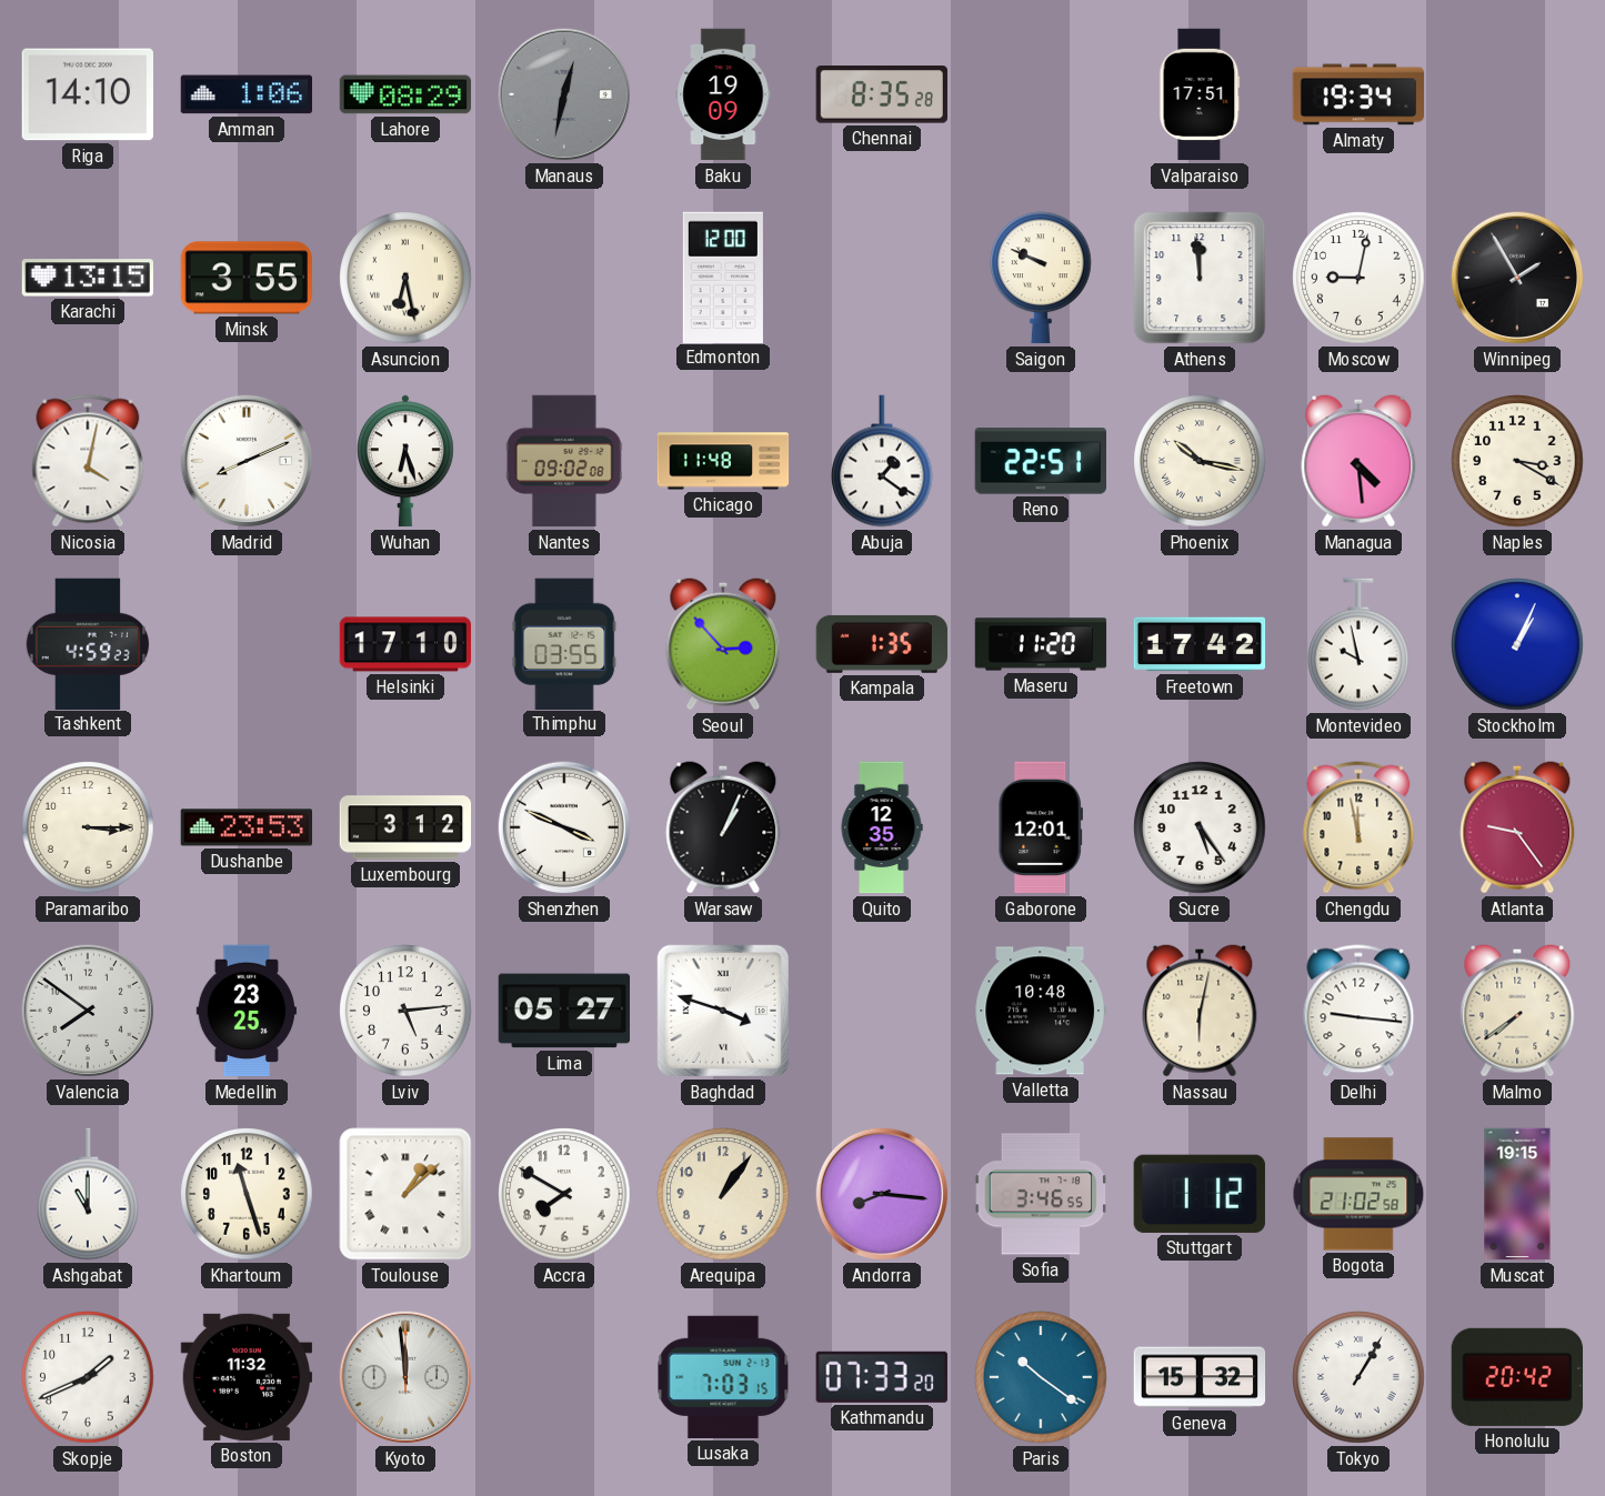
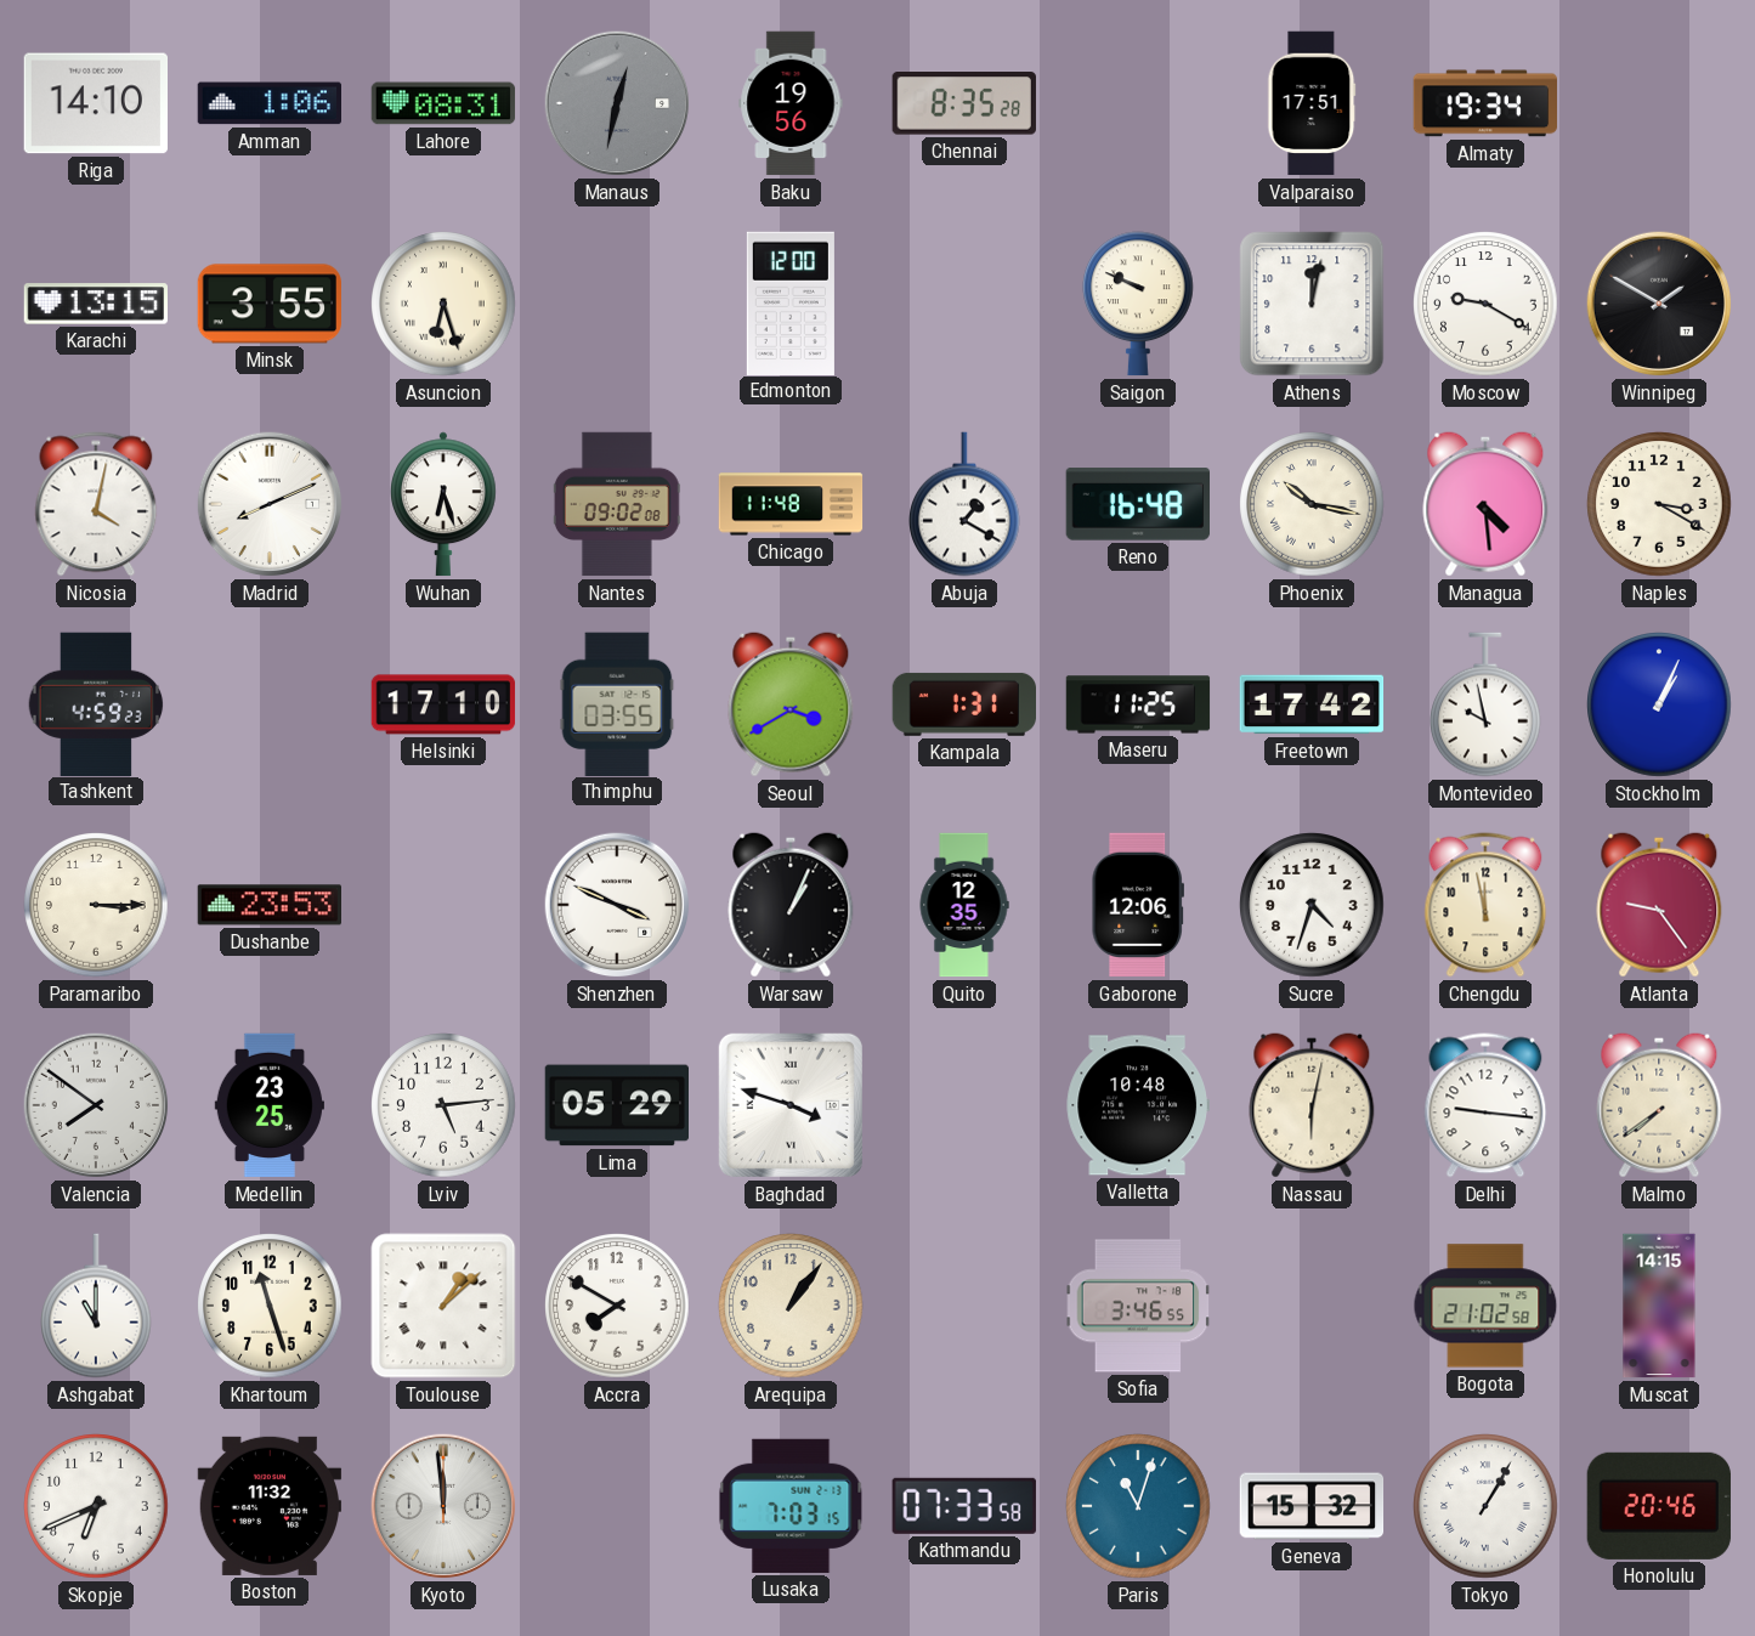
Lahore: 08:29 -> 08:31 (443, 103)
Baku: 19:09 -> 19:56 (791, 103)
Asuncion: 6:28 -> 6:27 (443, 304)
Athens: 11:59 -> 12:02 (1312, 304)
Moscow: 9:02 -> 9:20 (1485, 304)
Winnipeg: 1:55 -> 1:50 (1659, 304)
Abuja: 1:21 -> 1:20 (966, 504)
Reno: 22:51 -> 16:48 (1137, 504)
Seoul: 2:53 -> 3:40 (791, 704)
Kampala: 1:35 -> 1:31 (964, 704)
Maseru: 11:20 -> 11:25 (1138, 704)
Luxembourg: 3:12 -> none (405, 827)
Gaborone: 12:01 -> 12:06 (1137, 905)
Sucre: 5:24 -> 4:33 (1312, 905)
Lima: 05:27 -> 05:29 (616, 1105)
Andorra: 8:16 -> none (882, 1194)
Stuttgart: 1:12 -> none (1200, 1194)
Muscat: 19:15 -> 14:15 (1659, 1306)
Skopje: 1:41 -> 6:41 (96, 1506)
Kathmandu: 07:33:20 -> 07:33:58 (964, 1506)
Paris: 10:21 -> 11:03 (1138, 1506)
Honolulu: 20:42 -> 20:46 (1659, 1506)
